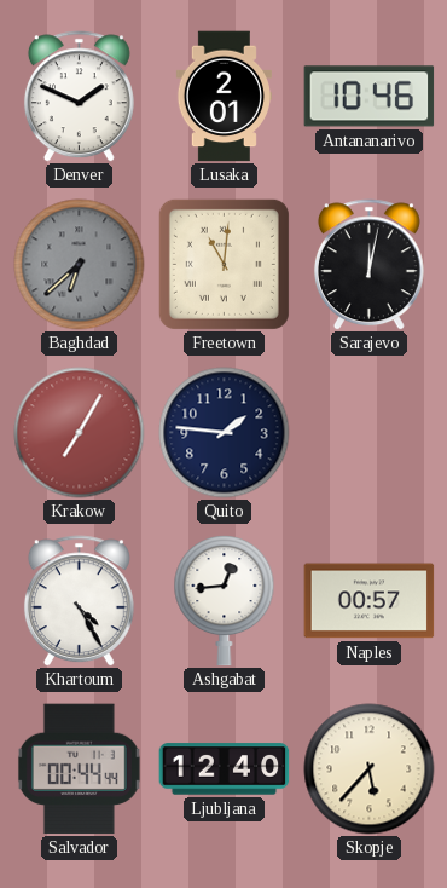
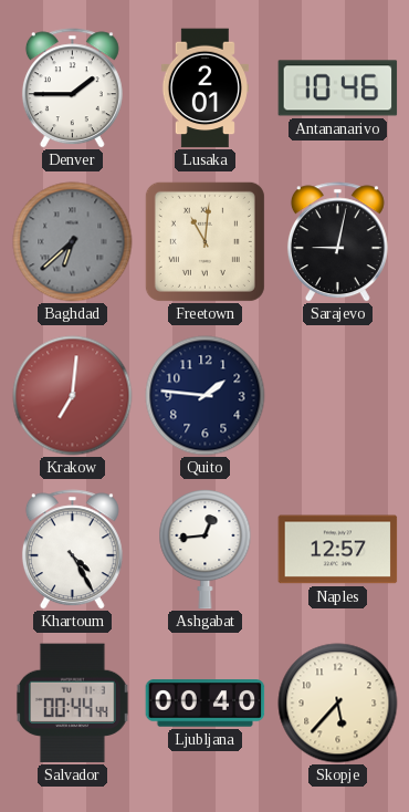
Denver: 1:49 -> 1:45 (72, 89)
Sarajevo: 12:02 -> 9:02 (337, 242)
Krakow: 7:05 -> 7:01 (73, 396)
Naples: 00:57 -> 12:57 (338, 550)
Ljubljana: 12:40 -> 00:40 (206, 704)
